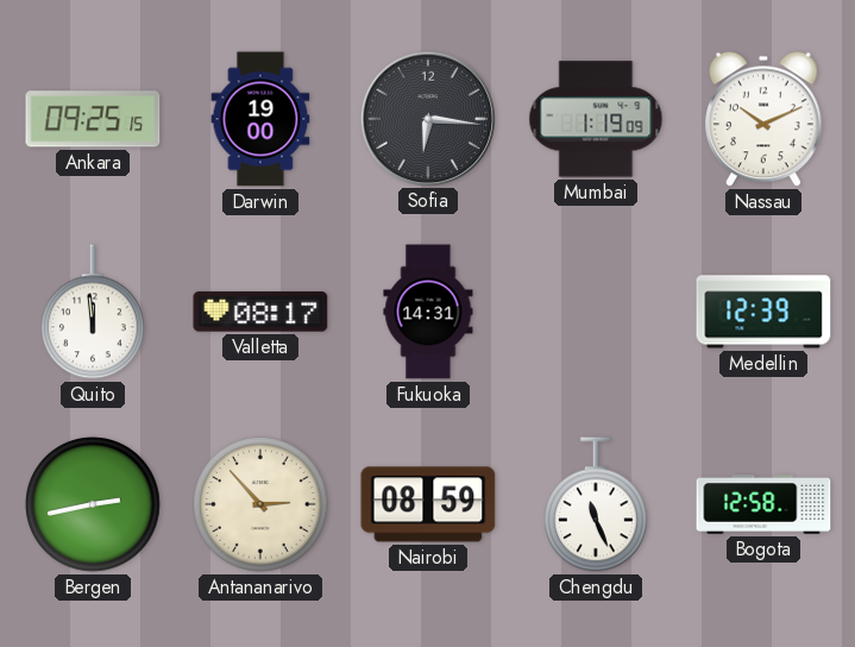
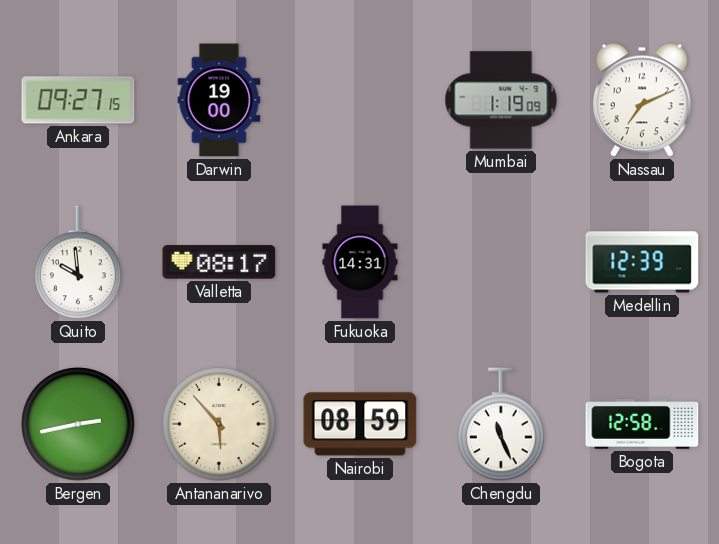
Ankara: 09:25 -> 09:27 (78, 100)
Sofia: 6:16 -> none (427, 118)
Nassau: 10:11 -> 7:11 (643, 100)
Quito: 11:59 -> 9:59 (79, 262)
Antananarivo: 2:53 -> 5:53 (219, 424)
